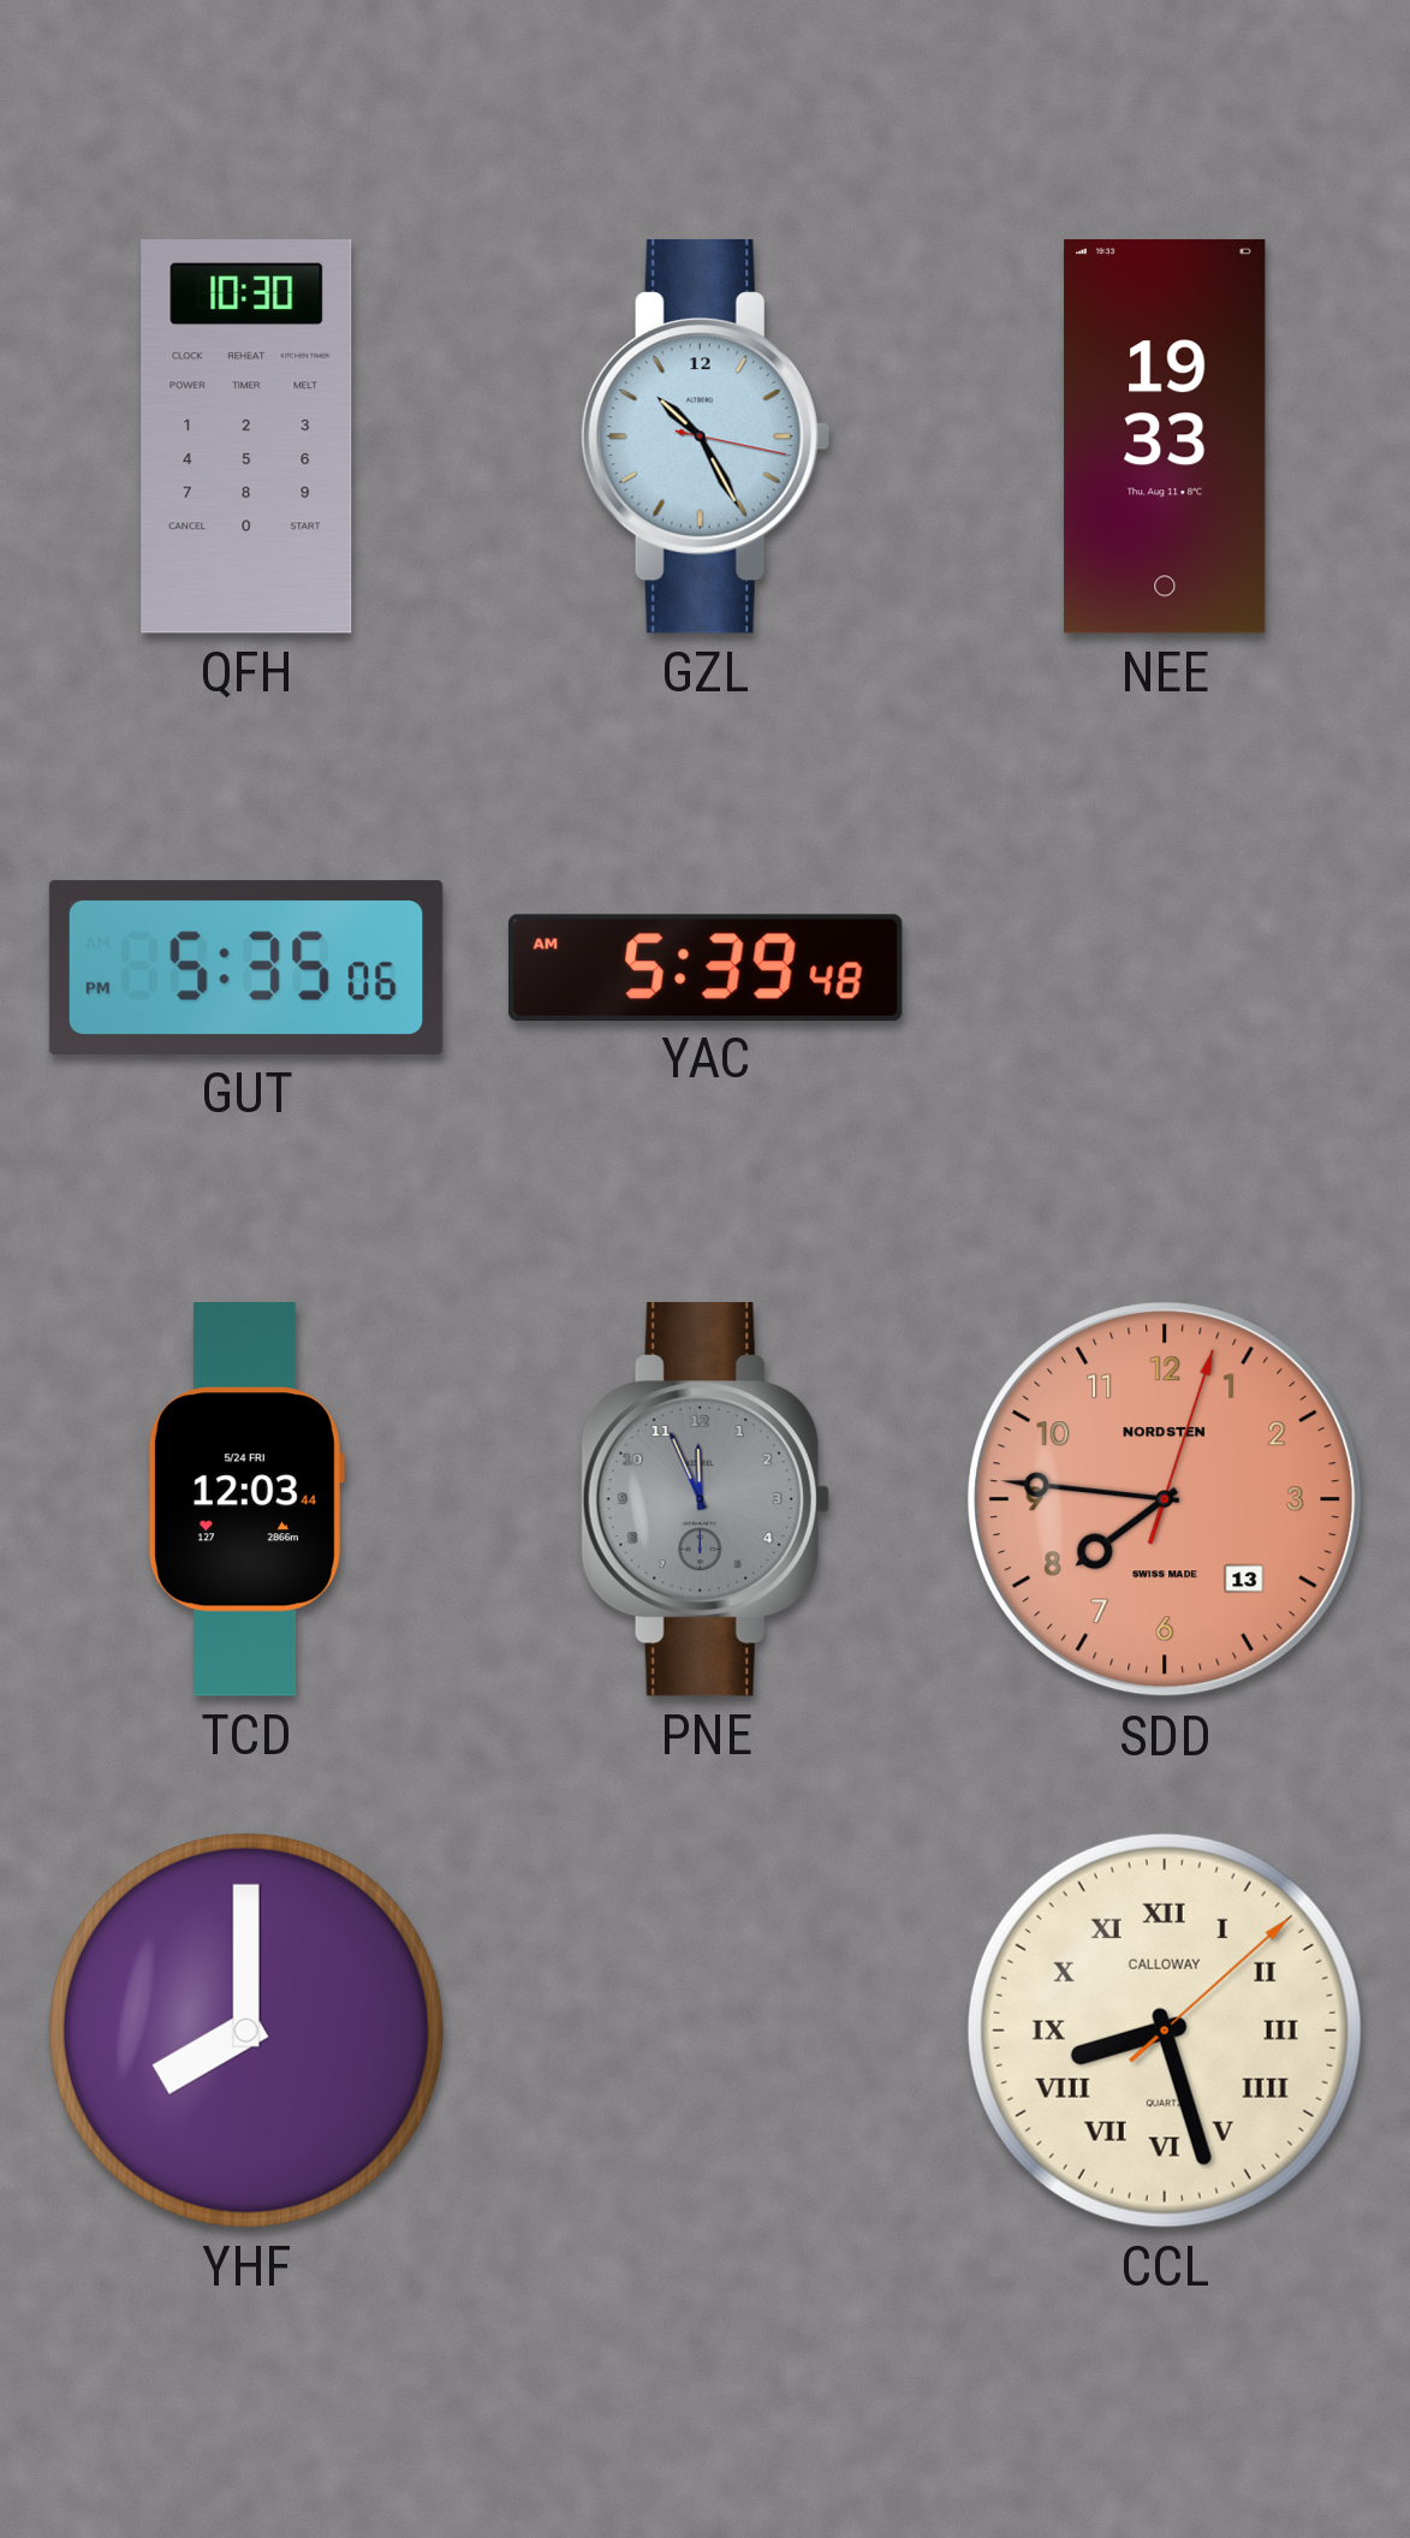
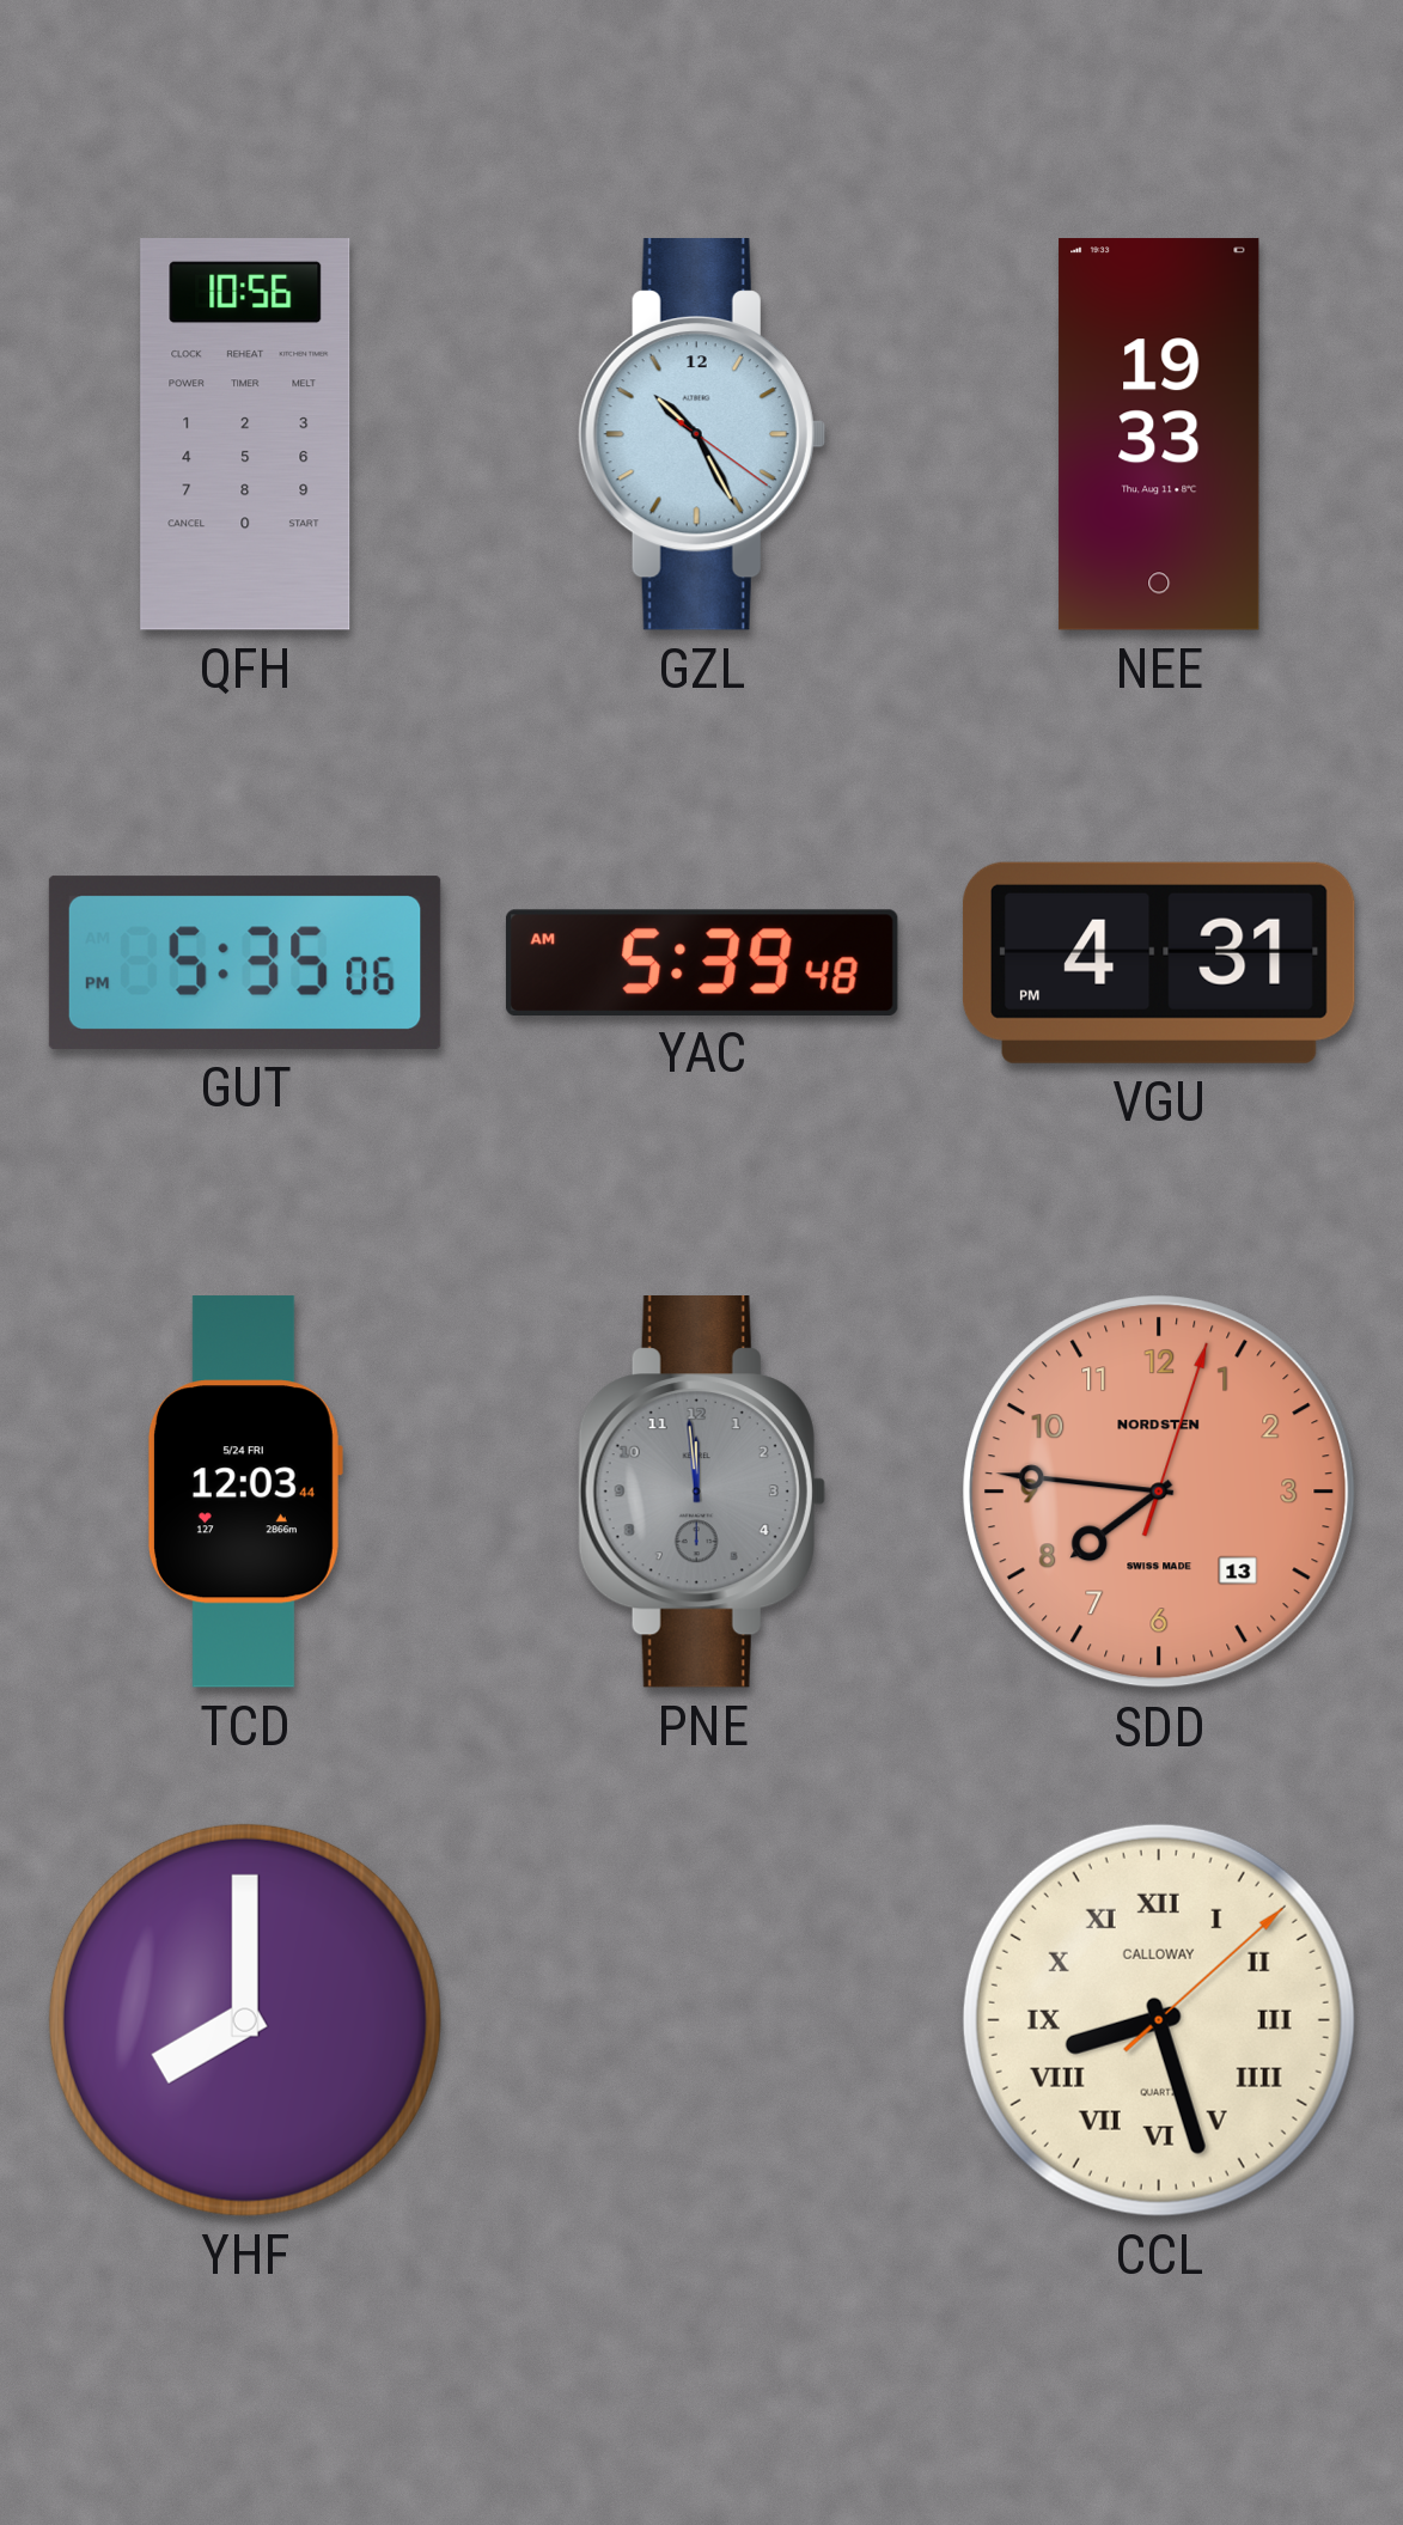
QFH: 10:30 -> 10:56 (245, 435)
GZL: 10:25:17 -> 10:25:21 (702, 435)
VGU: none -> 4:31 (1159, 963)
PNE: 11:56 -> 11:59 (702, 1493)
